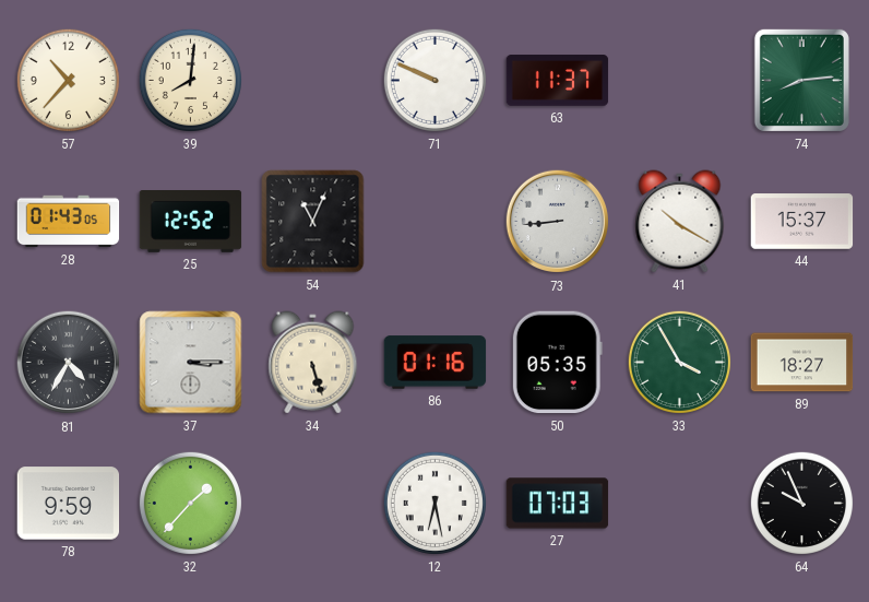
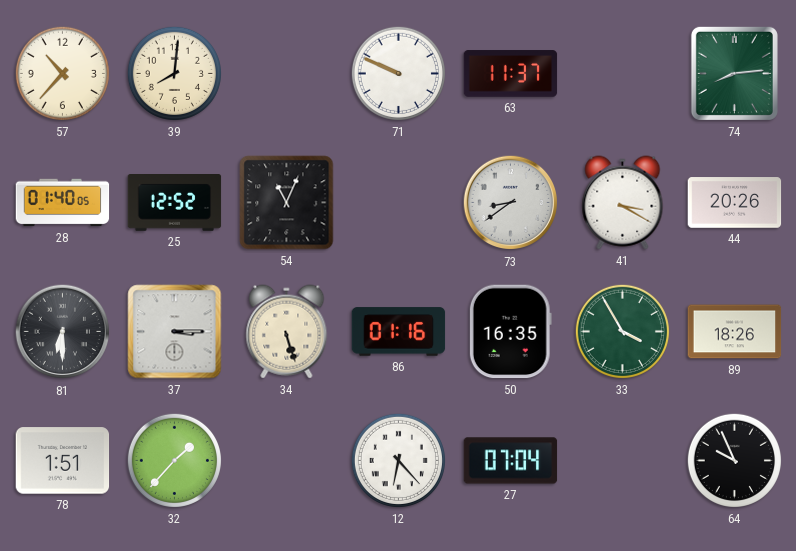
28: 01:43 -> 01:40 (63, 203)
73: 8:44 -> 8:39 (511, 203)
41: 10:20 -> 3:20 (623, 203)
44: 15:37 -> 20:26 (735, 203)
81: 4:35 -> 6:30 (63, 332)
50: 05:35 -> 16:35 (510, 332)
89: 18:27 -> 18:26 (735, 332)
78: 9:59 -> 1:51 (63, 461)
12: 6:28 -> 6:23 (398, 460)
27: 07:03 -> 07:04 (511, 461)
